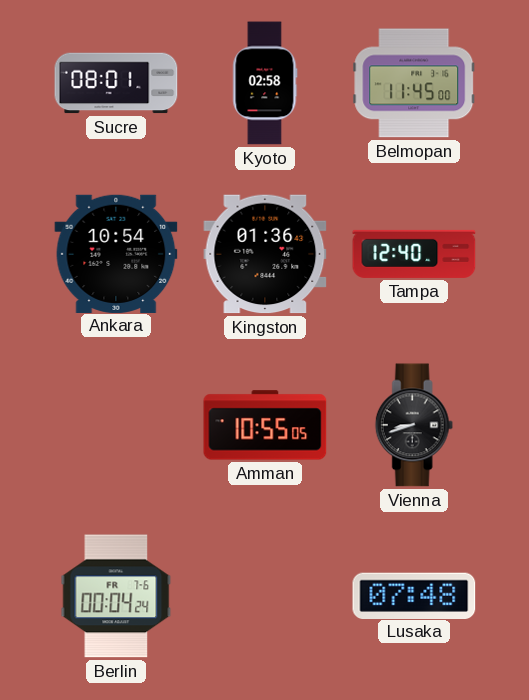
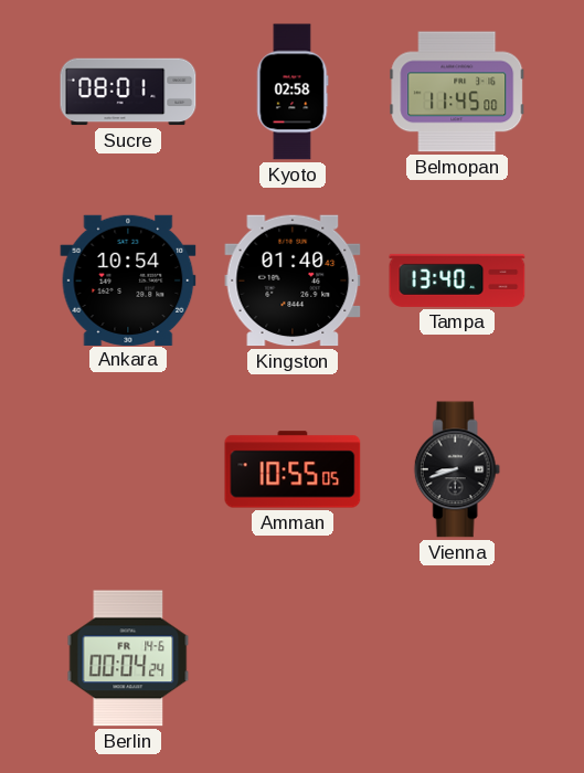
Kingston: 01:36 -> 01:40 (293, 280)
Tampa: 12:40 -> 13:40 (457, 280)
Berlin date: FR 7-6 -> FR 14-6 (128, 658)
Lusaka: 07:48 -> none (414, 595)
